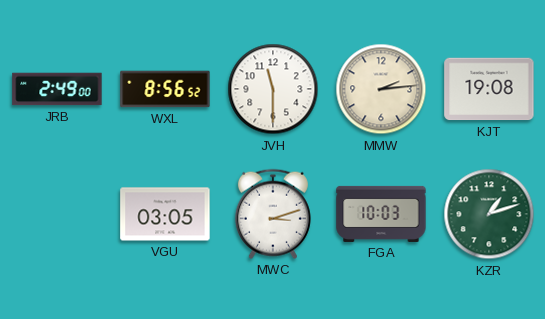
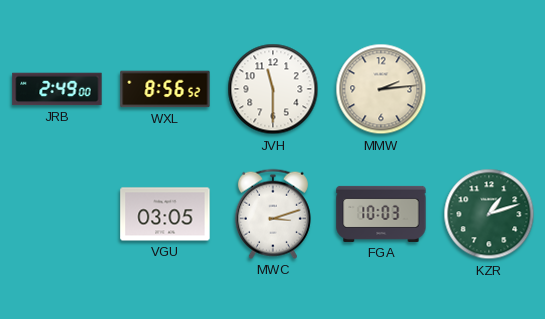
KJT: 19:08 -> none (489, 89)
